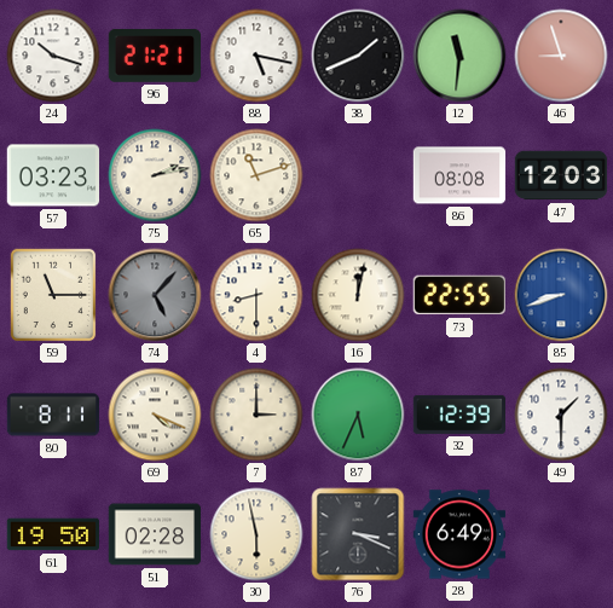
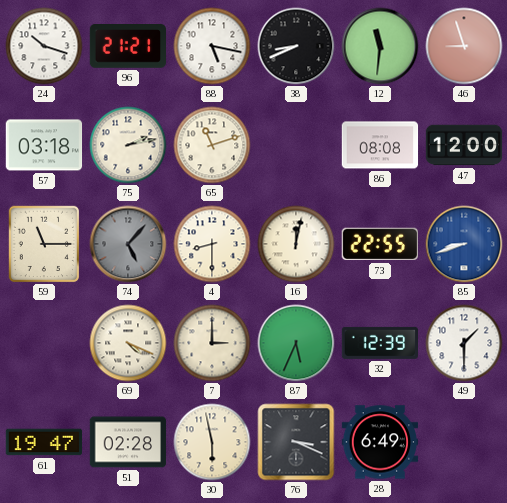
38: 1:41 -> 8:41 (296, 46)
57: 03:23 -> 03:18 (44, 145)
47: 12:03 -> 12:00 (464, 145)
80: 8:11 -> none (53, 415)
61: 19:50 -> 19:47 (44, 442)
